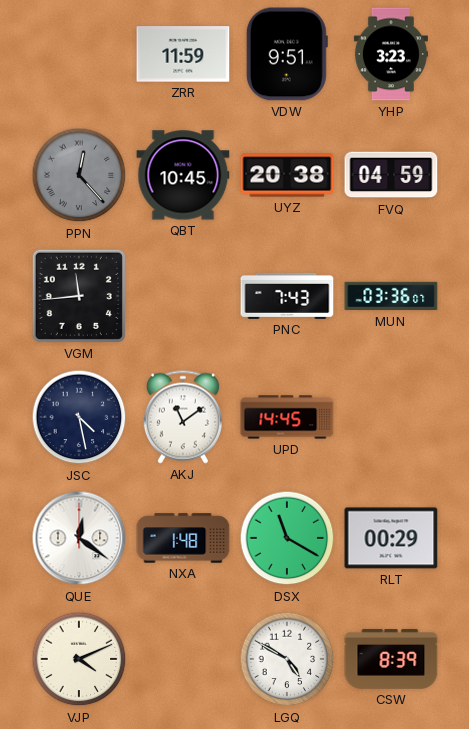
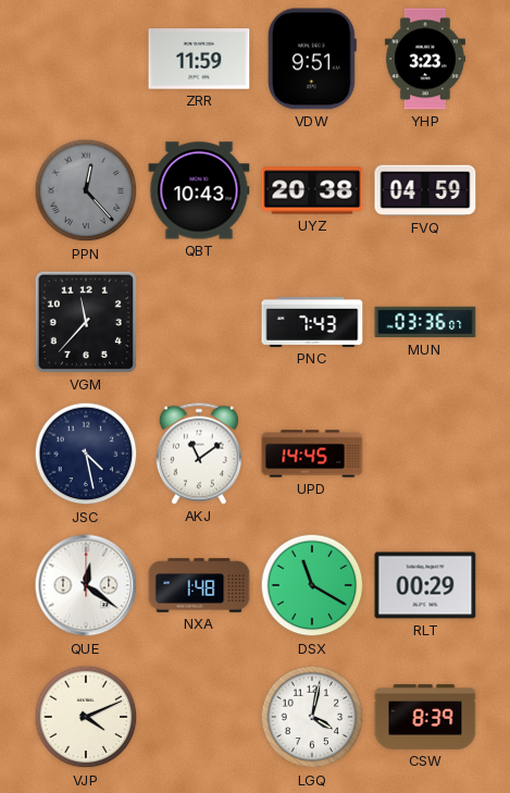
QBT: 10:45 -> 10:43 (199, 190)
VGM: 11:44 -> 11:37 (86, 322)
LGQ: 4:50 -> 4:02 (312, 717)
